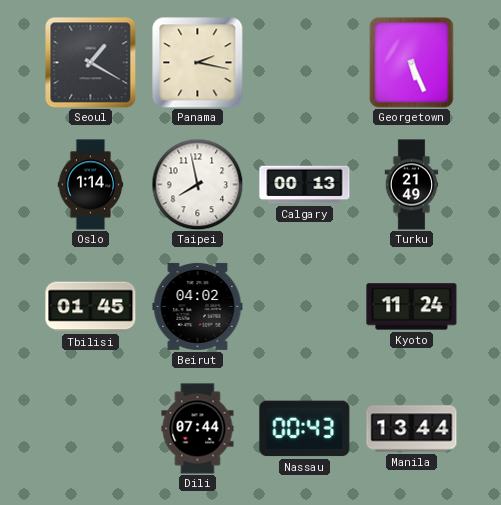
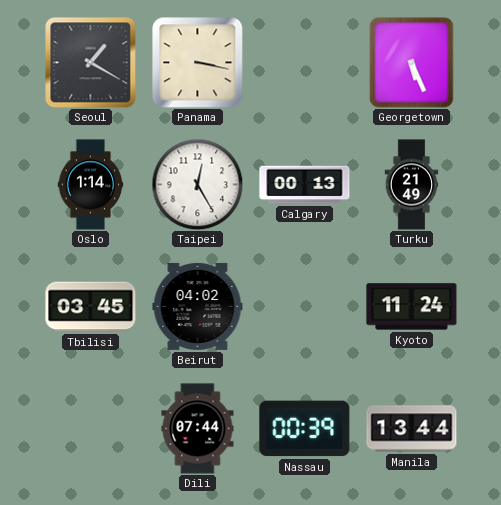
Panama: 2:17 -> 3:17 (198, 63)
Taipei: 7:58 -> 12:25 (197, 184)
Tbilisi: 01:45 -> 03:45 (91, 307)
Nassau: 00:43 -> 00:39 (305, 429)
